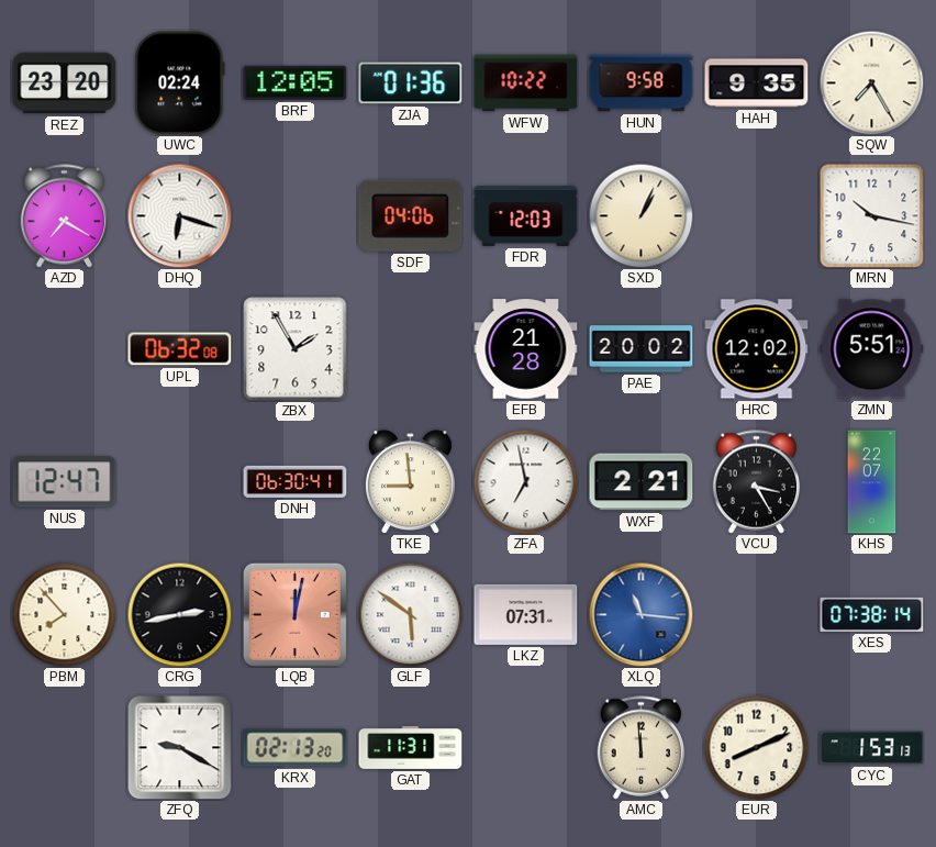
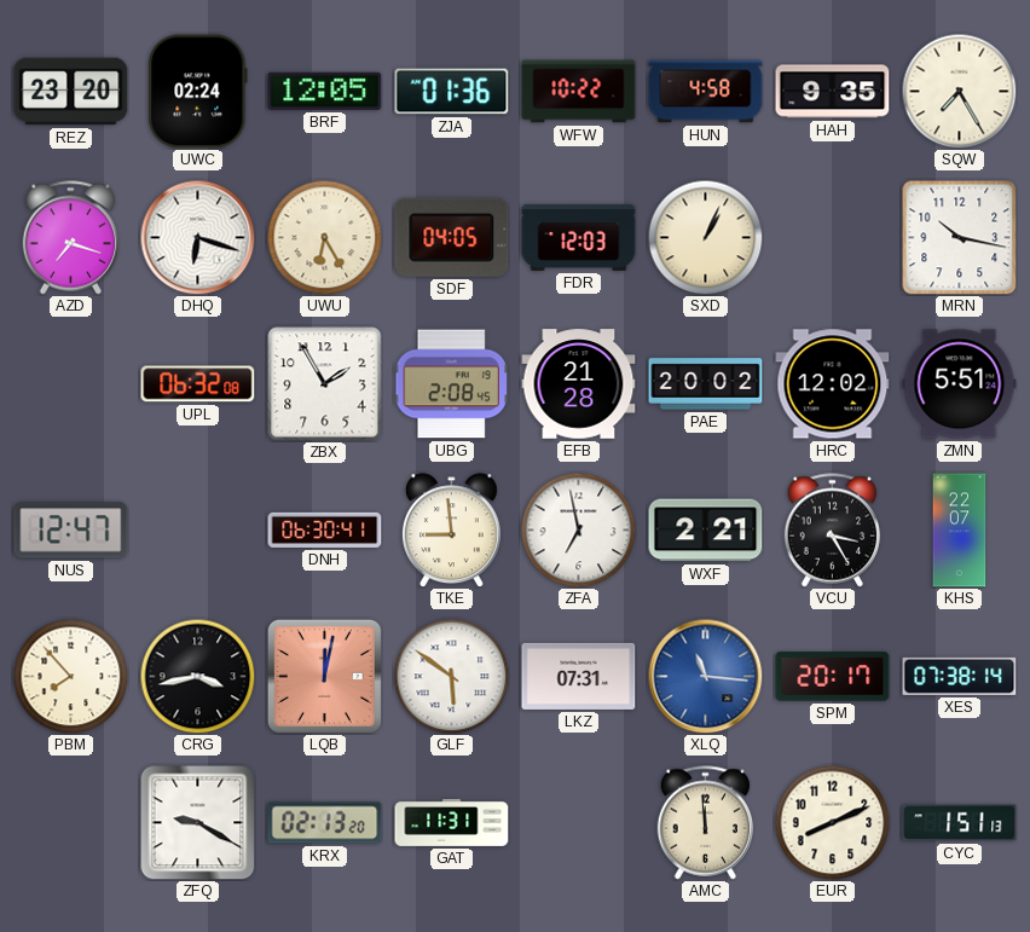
HUN: 9:58 -> 4:58 (706, 92)
AZD: 7:20 -> 7:18 (71, 238)
UWU: none -> 6:25 (324, 237)
SDF: 04:06 -> 04:05 (452, 237)
UBG: none -> 2:08 (451, 384)
CRG: 2:43 -> 3:43 (197, 676)
SPM: none -> 20:17 (833, 677)
CYC: 1:53 -> 1:51 (960, 823)
